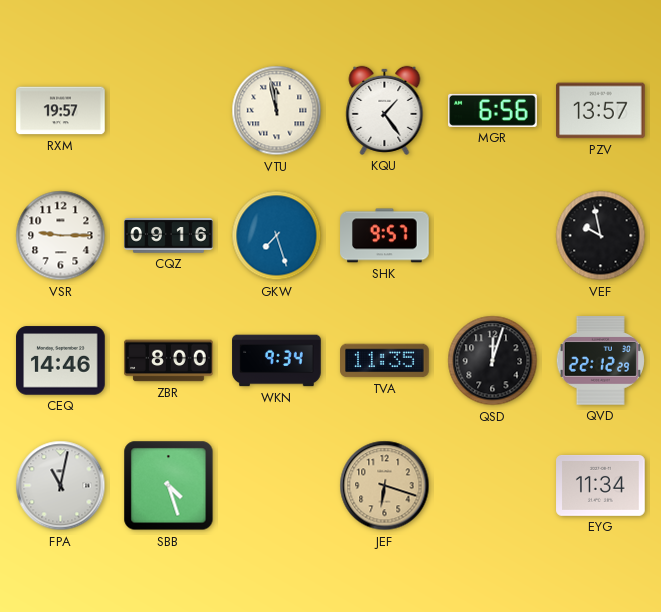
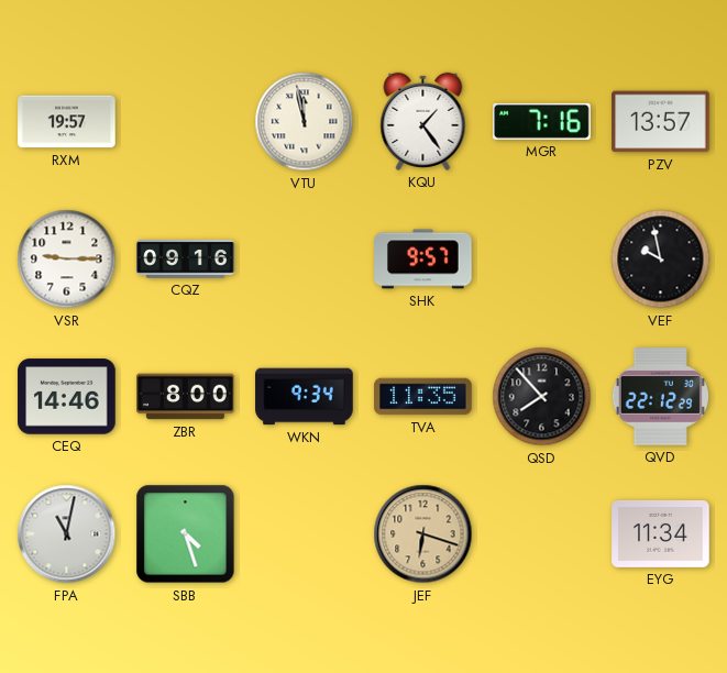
MGR: 6:56 -> 7:16 (542, 121)
GKW: 7:27 -> none (277, 236)
QSD: 12:03 -> 7:53 (542, 397)
